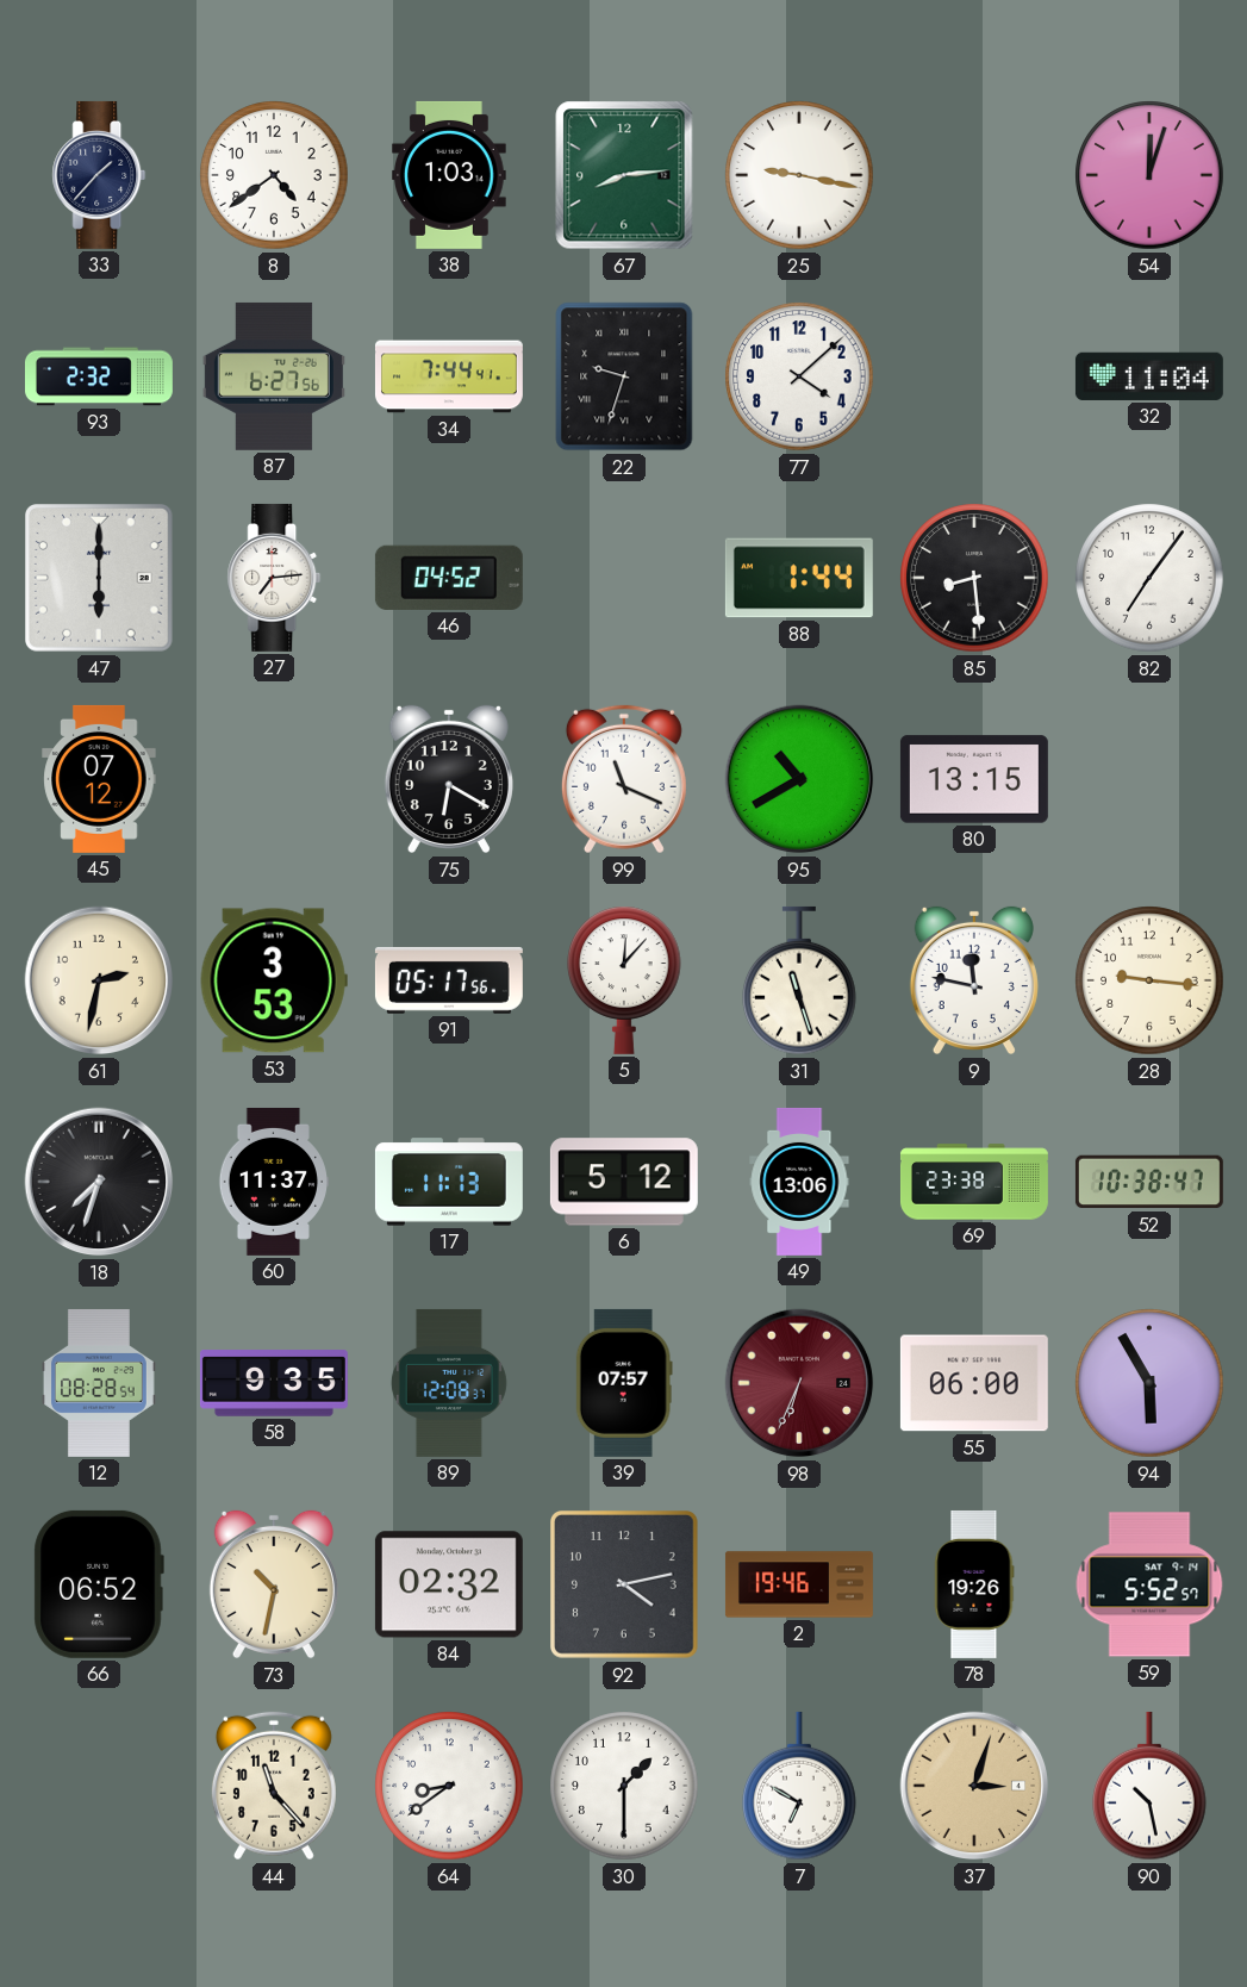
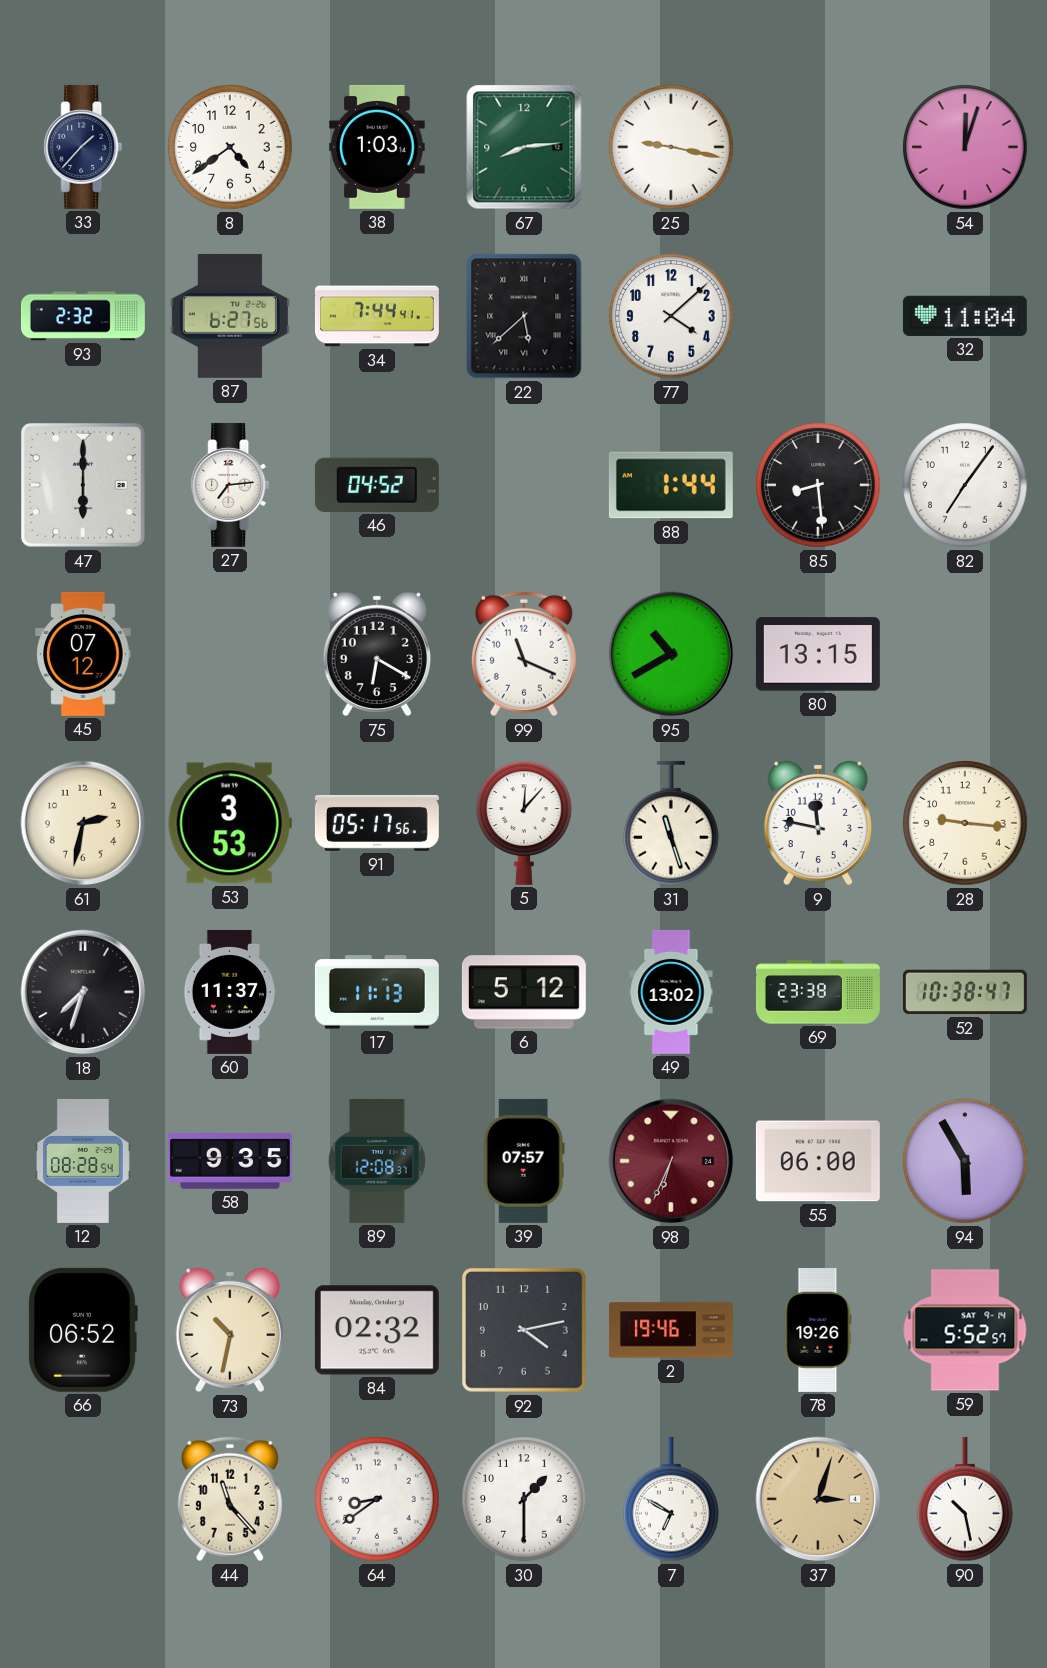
22: 9:33 -> 5:38 (524, 316)
49: 13:06 -> 13:02 (671, 992)
